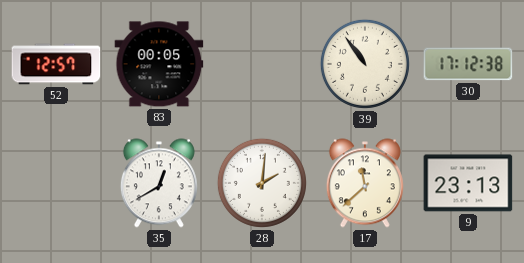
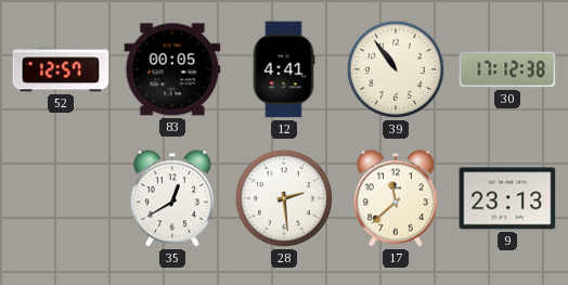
12: none -> 4:41 (284, 69)
28: 2:01 -> 2:29 (284, 198)
